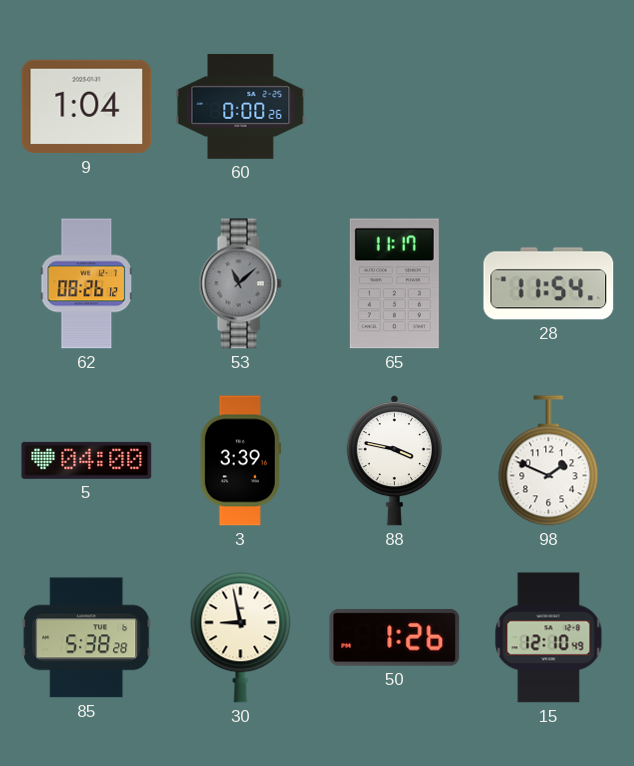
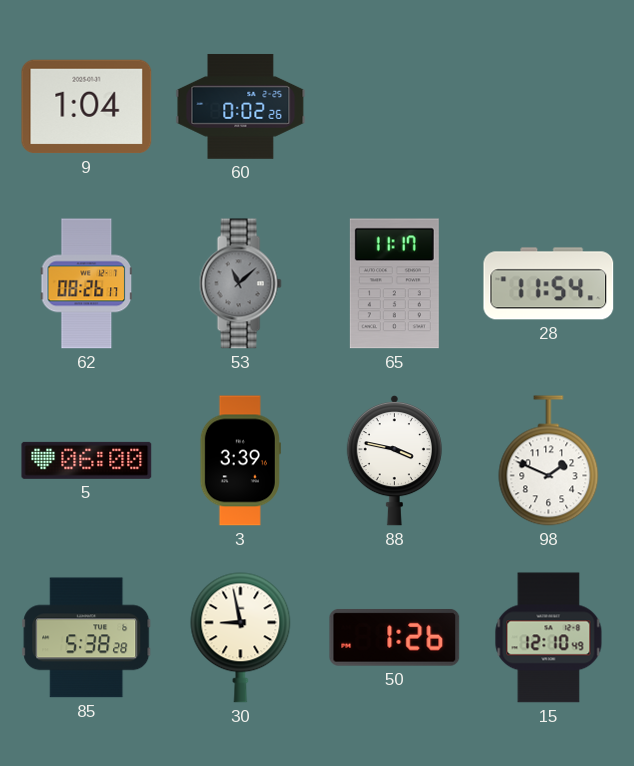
60: 0:00 -> 0:02 (241, 106)
62: 08:26:12 -> 08:26:17 (86, 284)
5: 04:00 -> 06:00 (87, 460)
